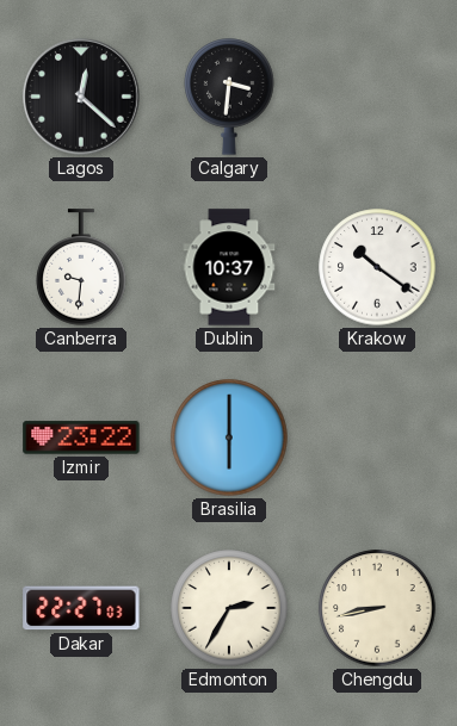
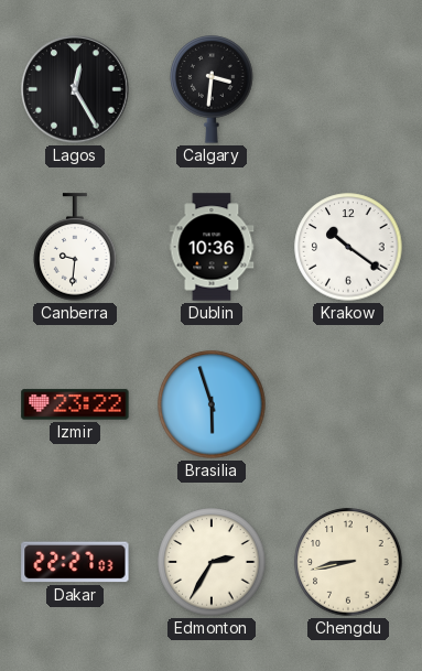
Lagos: 12:22 -> 12:25 (75, 89)
Dublin: 10:37 -> 10:36 (212, 247)
Brasilia: 6:00 -> 5:57 (212, 404)
